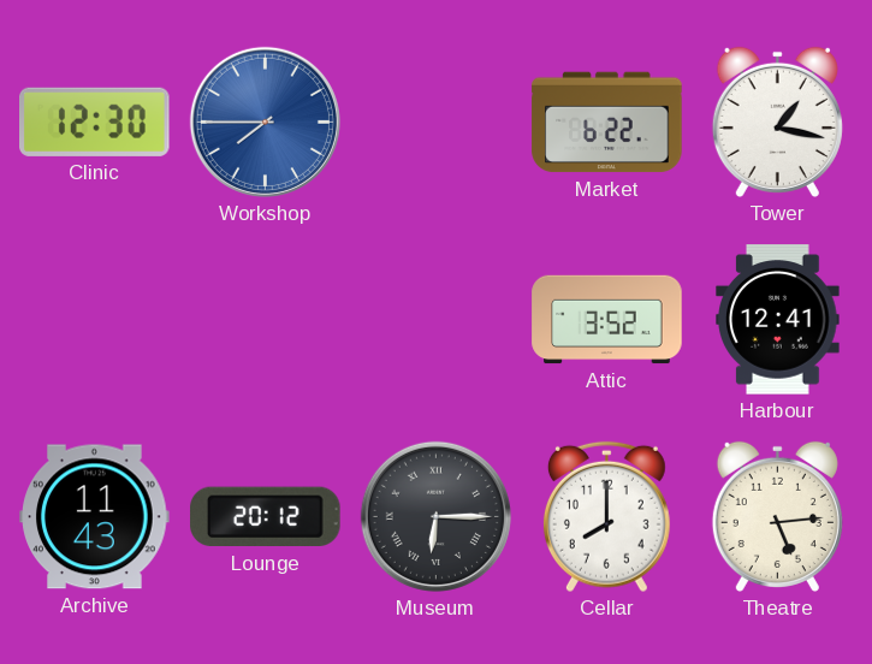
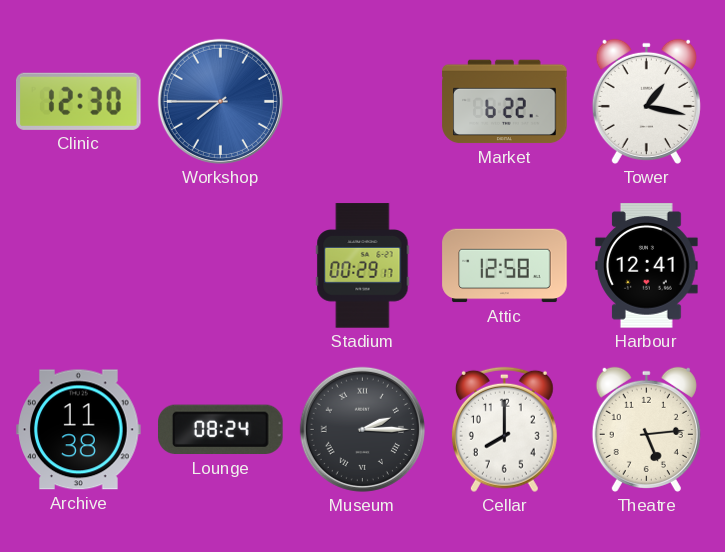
Stadium: none -> 00:29 (363, 266)
Attic: 3:52 -> 12:58 (505, 266)
Archive: 11:43 -> 11:38 (79, 430)
Lounge: 20:12 -> 08:24 (221, 430)
Museum: 6:15 -> 2:15 (362, 429)
